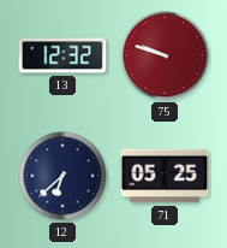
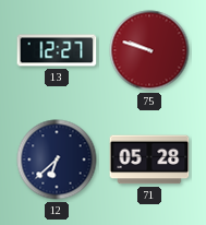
13: 12:32 -> 12:27 (57, 50)
71: 05:25 -> 05:28 (149, 159)
